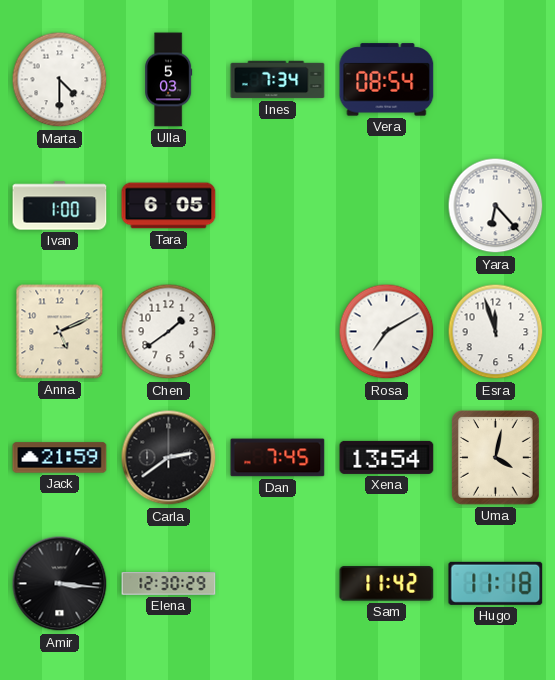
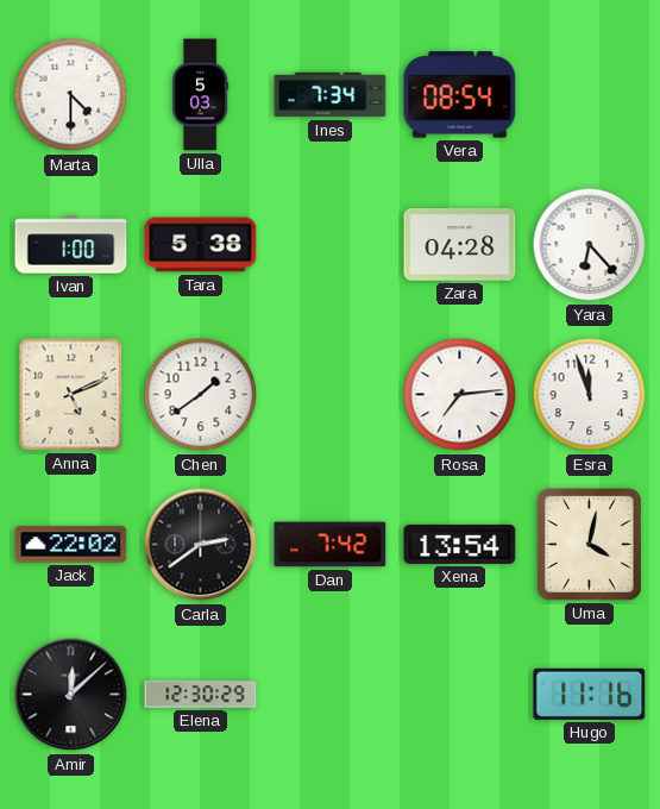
Tara: 6:05 -> 5:38 (201, 245)
Zara: none -> 04:28 (460, 244)
Rosa: 7:10 -> 7:14 (460, 395)
Jack: 21:59 -> 22:02 (71, 545)
Dan: 7:45 -> 7:42 (331, 545)
Amir: 3:16 -> 12:08 (71, 695)
Sam: 11:42 -> none (387, 584)
Hugo: 11:18 -> 11:16 (590, 694)
